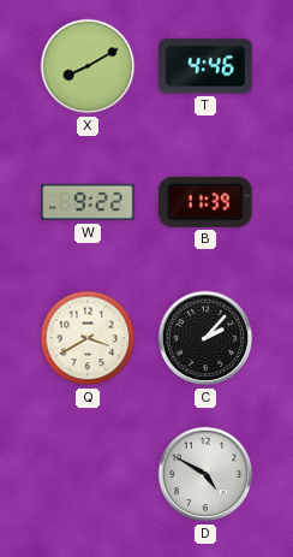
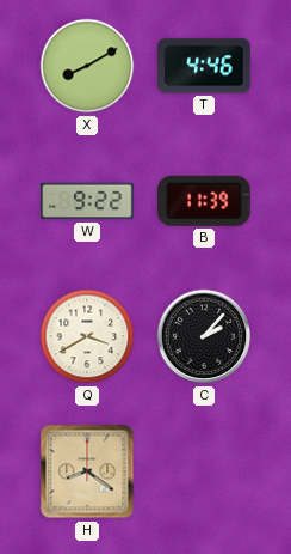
H: none -> 8:21 (87, 471)
D: 4:50 -> none (205, 474)
